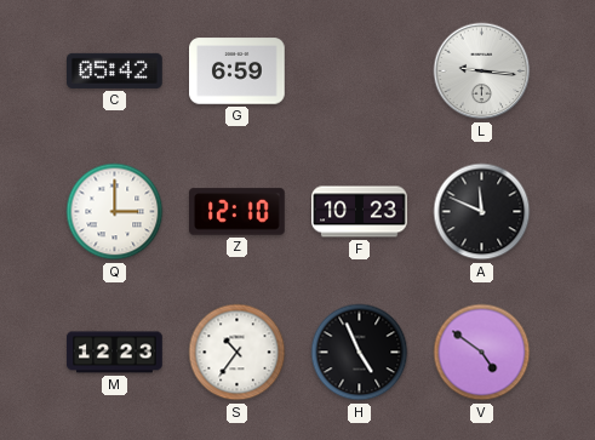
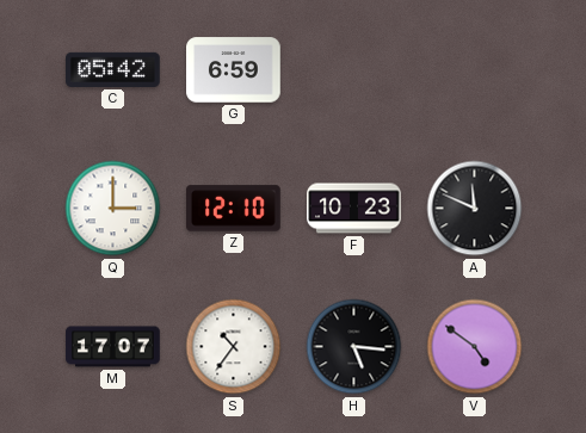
L: 9:16 -> none (482, 72)
M: 12:23 -> 17:07 (113, 347)
H: 4:56 -> 5:16 (354, 347)
